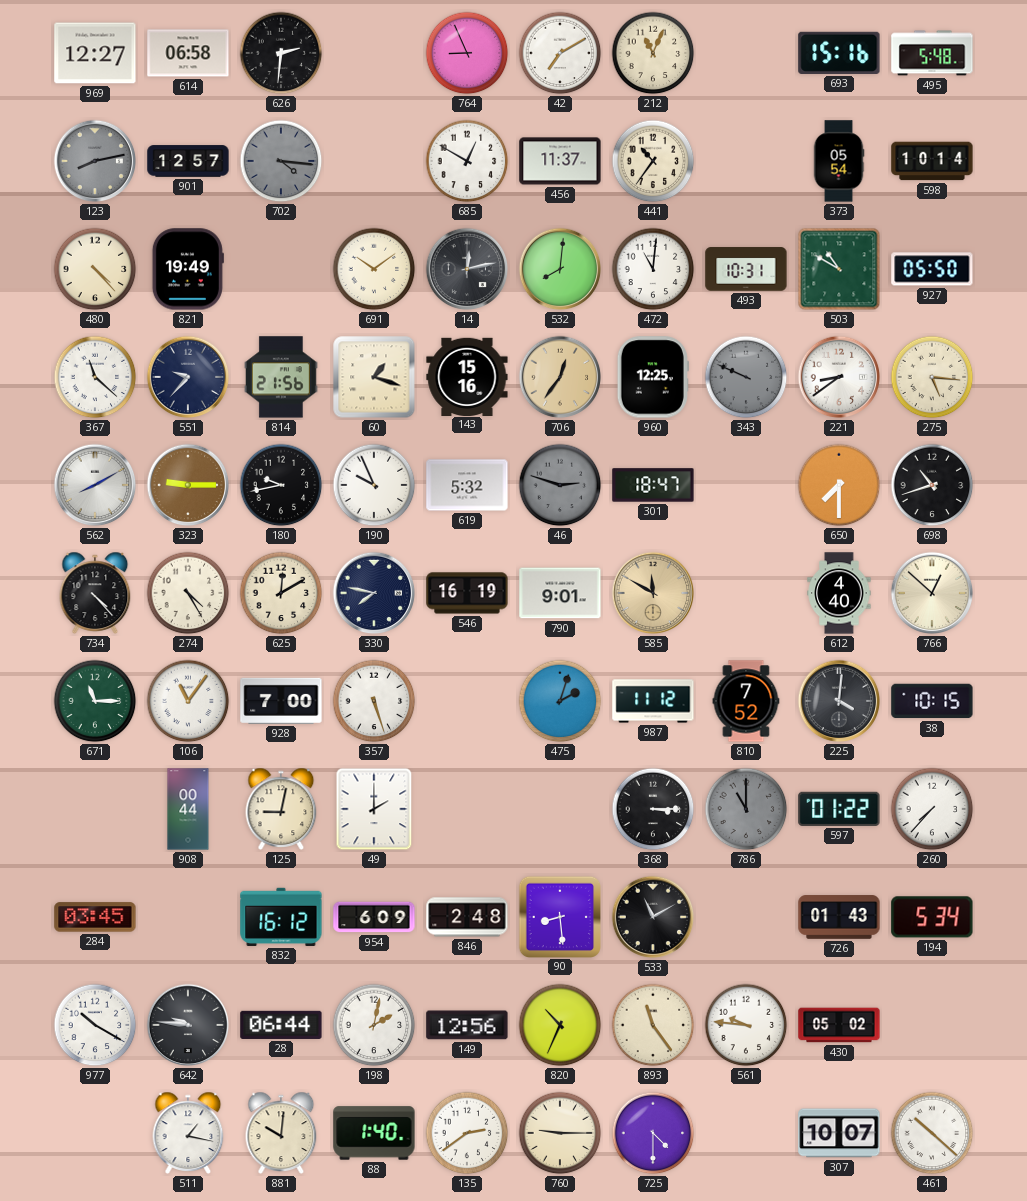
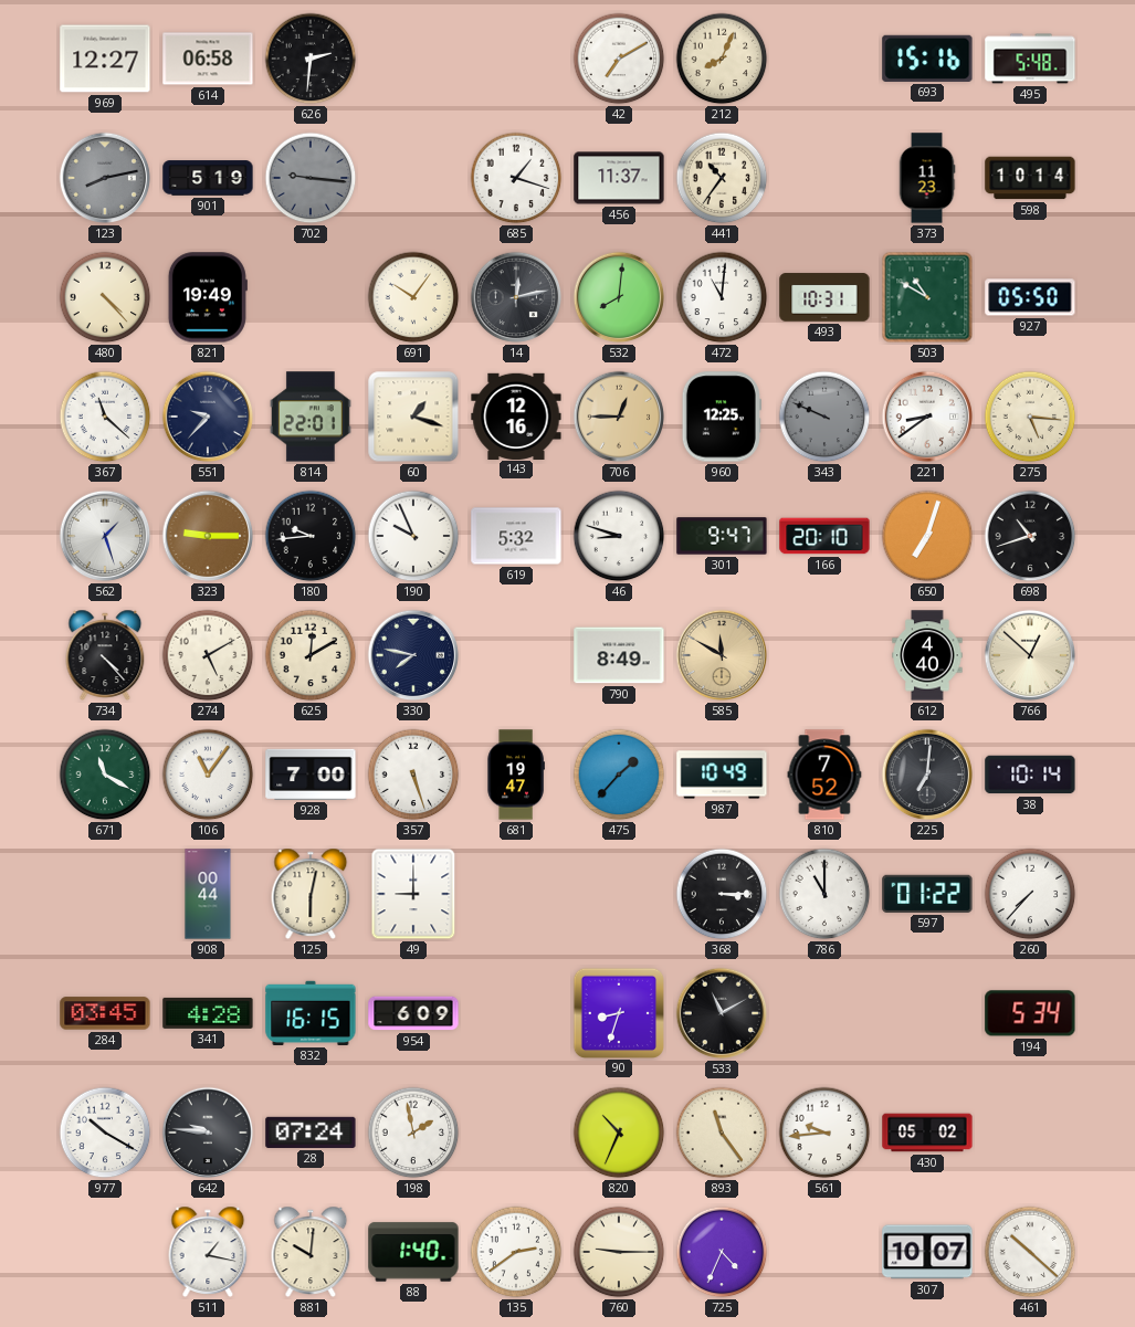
764: 8:56 -> none (467, 53)
212: 11:04 -> 8:04 (722, 59)
901: 12:57 -> 5:19 (208, 178)
702: 4:16 -> 9:16 (311, 178)
685: 12:50 -> 1:18 (516, 178)
373: 05:54 -> 11:23 (927, 178)
691: 10:09 -> 10:06 (413, 297)
814: 21:56 -> 22:01 (311, 417)
143: 15:16 -> 12:16 (516, 415)
706: 12:36 -> 12:45 (619, 417)
562: 8:10 -> 1:27 (105, 536)
180: 9:43 -> 9:44 (311, 536)
46: 2:48 -> 8:48 (619, 536)
46 dial: grey -> white (619, 536)
301: 18:47 -> 9:47 (722, 536)
166: none -> 20:10 (824, 536)
650: 7:30 -> 7:03 (927, 536)
274: 4:25 -> 5:10 (208, 655)
546: 16:19 -> none (467, 593)
790: 9:01 -> 8:49 (619, 655)
671: 11:15 -> 11:20 (105, 775)
681: none -> 19:47 (516, 775)
475: 2:03 -> 1:37 (619, 775)
987: 11:12 -> 10:49 (722, 775)
225: 4:01 -> 7:01 (927, 775)
38: 10:15 -> 10:14 (1030, 775)
125: 9:02 -> 6:02 (311, 894)
49: 2:00 -> 9:00 (413, 894)
786 dial: grey -> white (824, 894)
341: none -> 4:28 (208, 1013)
832: 16:12 -> 16:15 (311, 1013)
846: 2:48 -> none (467, 917)
90: 8:29 -> 8:33 (618, 1012)
726: 01:43 -> none (839, 917)
28: 06:44 -> 07:24 (311, 1133)
198: 2:02 -> 1:58 (413, 1133)
149: 12:56 -> none (467, 1025)
561: 9:46 -> 9:44 (824, 1133)
725: 4:30 -> 4:34 (722, 1252)
